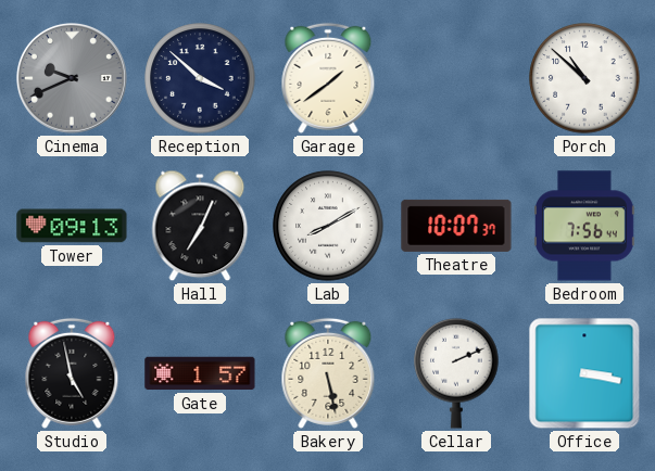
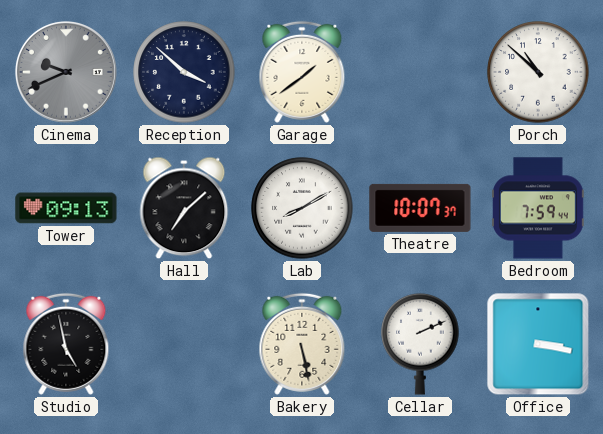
Hall: 7:04 -> 7:08 (184, 208)
Bedroom: 7:56 -> 7:59 (539, 208)
Gate: 1:57 -> none (200, 373)
